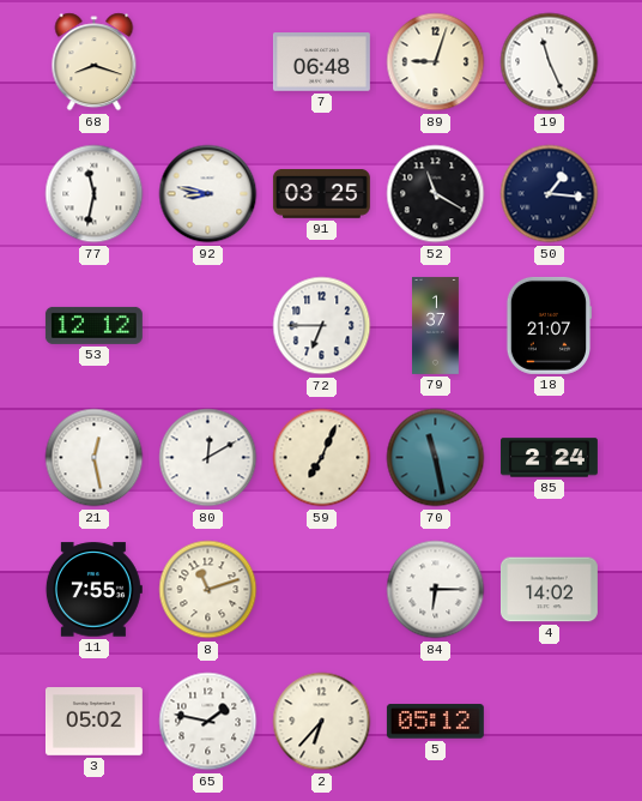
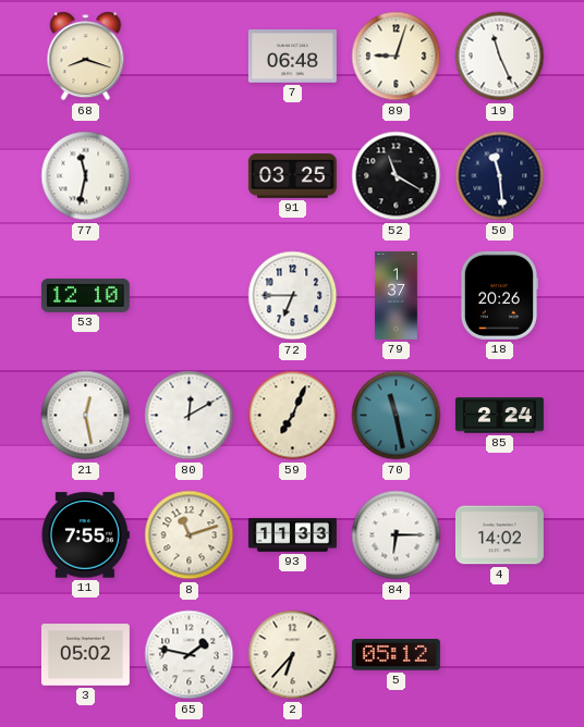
92: 8:47 -> none (208, 194)
50: 1:16 -> 11:29 (500, 176)
53: 12:12 -> 12:10 (85, 295)
18: 21:07 -> 20:26 (499, 295)
93: none -> 11:33 (293, 535)
